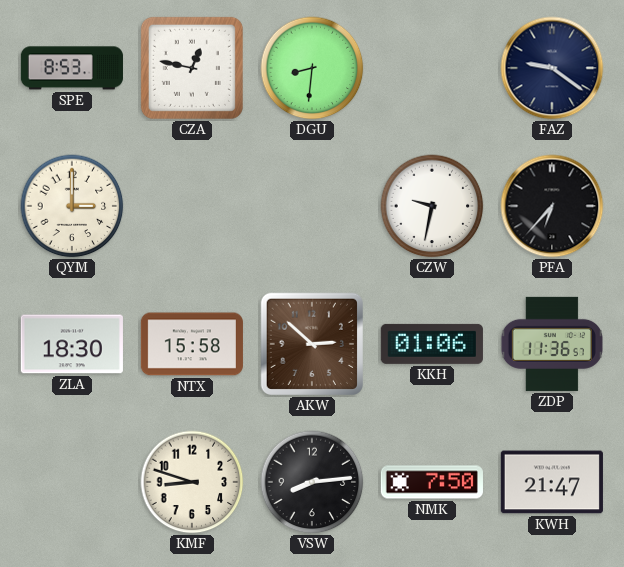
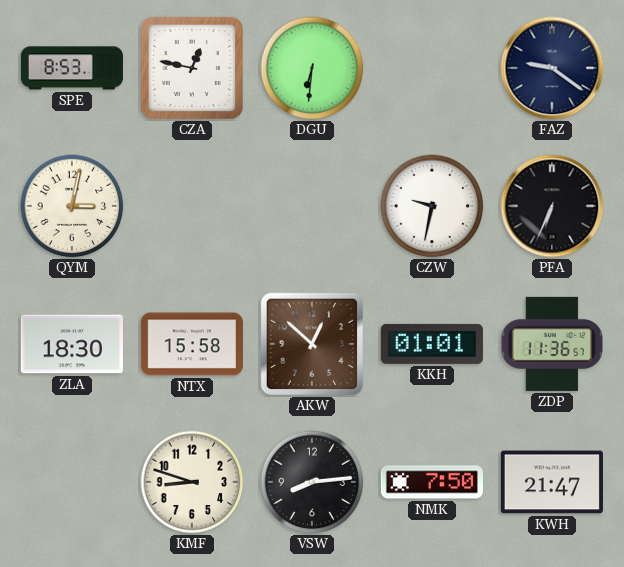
DGU: 8:31 -> 6:31 (312, 68)
QYM: 3:00 -> 3:02 (72, 206)
PFA: 6:37 -> 6:34 (552, 206)
AKW: 2:52 -> 12:52 (312, 344)
KKH: 01:06 -> 01:01 (432, 344)
